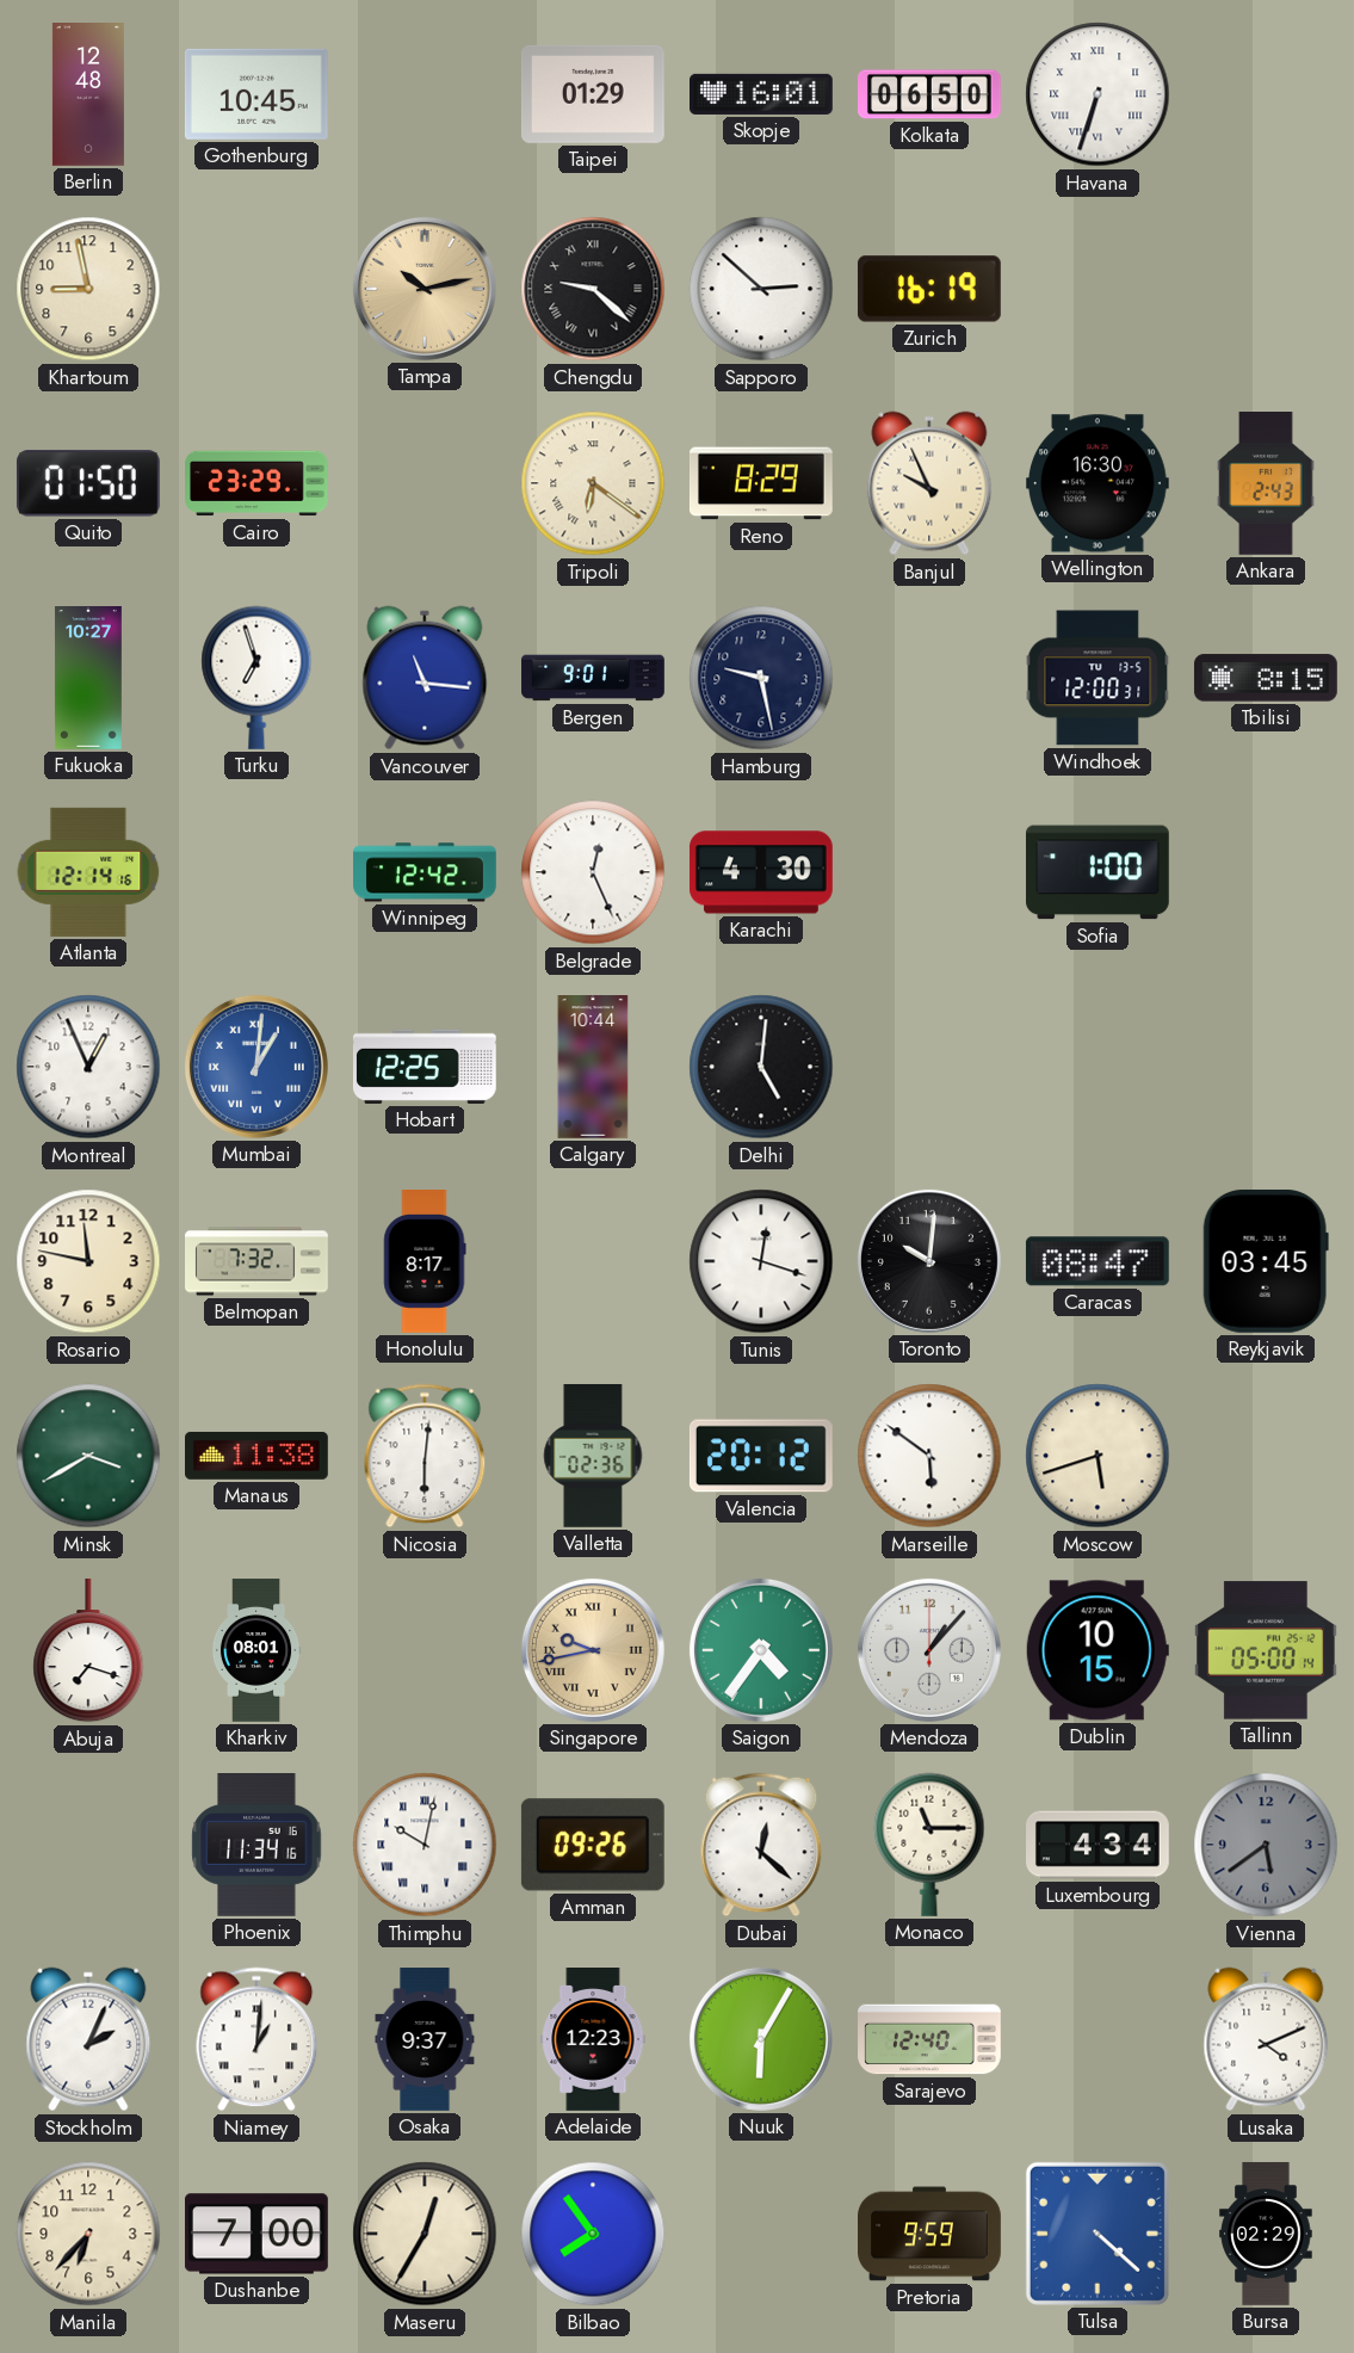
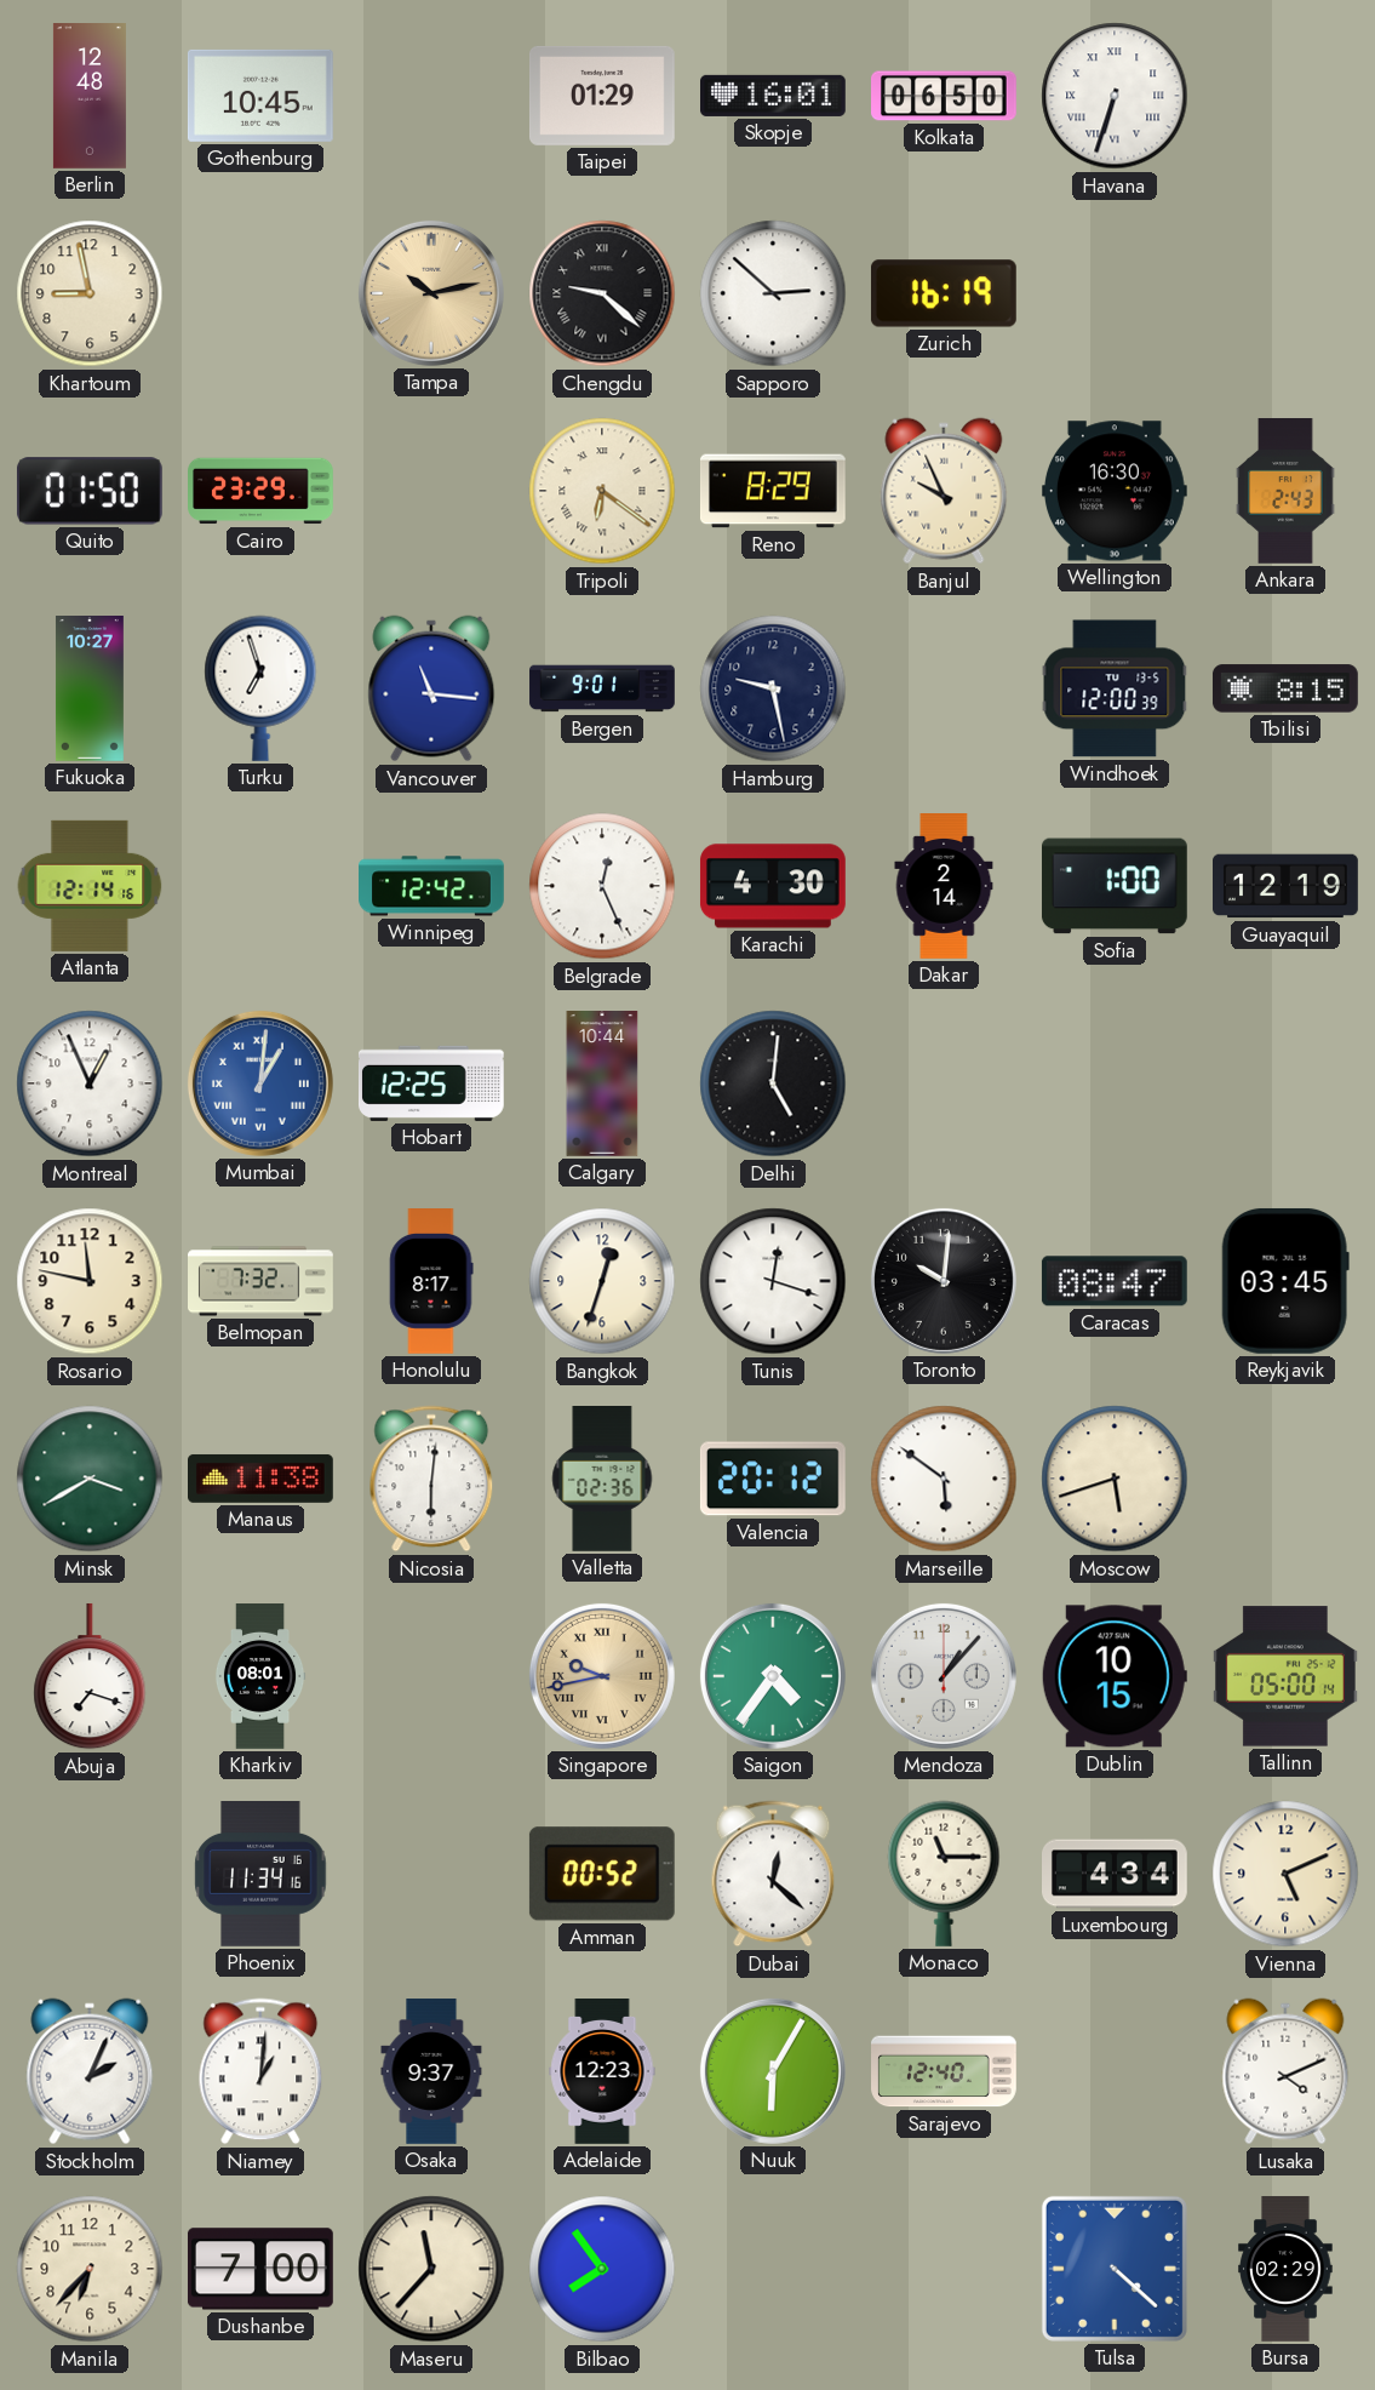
Windhoek: 12:00:31 -> 12:00:39 (1115, 688)
Dakar: none -> 2:14 (944, 887)
Guayaquil: none -> 12:19 (1287, 886)
Bangkok: none -> 12:33 (602, 1281)
Thimphu: 10:02 -> none (425, 1845)
Amman: 09:26 -> 00:52 (602, 1874)
Vienna: 5:39 -> 5:11 (1285, 1874)
Vienna dial: grey -> cream (1285, 1874)
Maseru: 12:35 -> 11:37 (431, 2269)
Pretoria: 9:59 -> none (931, 2234)
